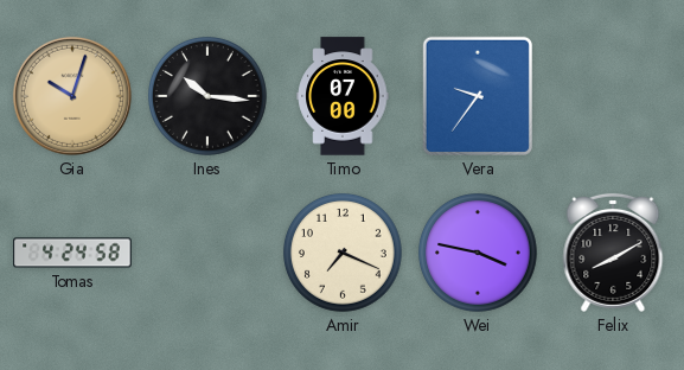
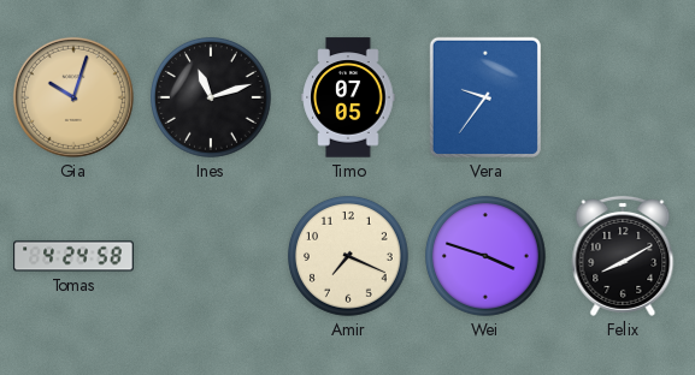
Ines: 10:16 -> 11:12 (212, 99)
Timo: 07:00 -> 07:05 (348, 97)
Wei: 3:47 -> 3:48 (487, 257)
